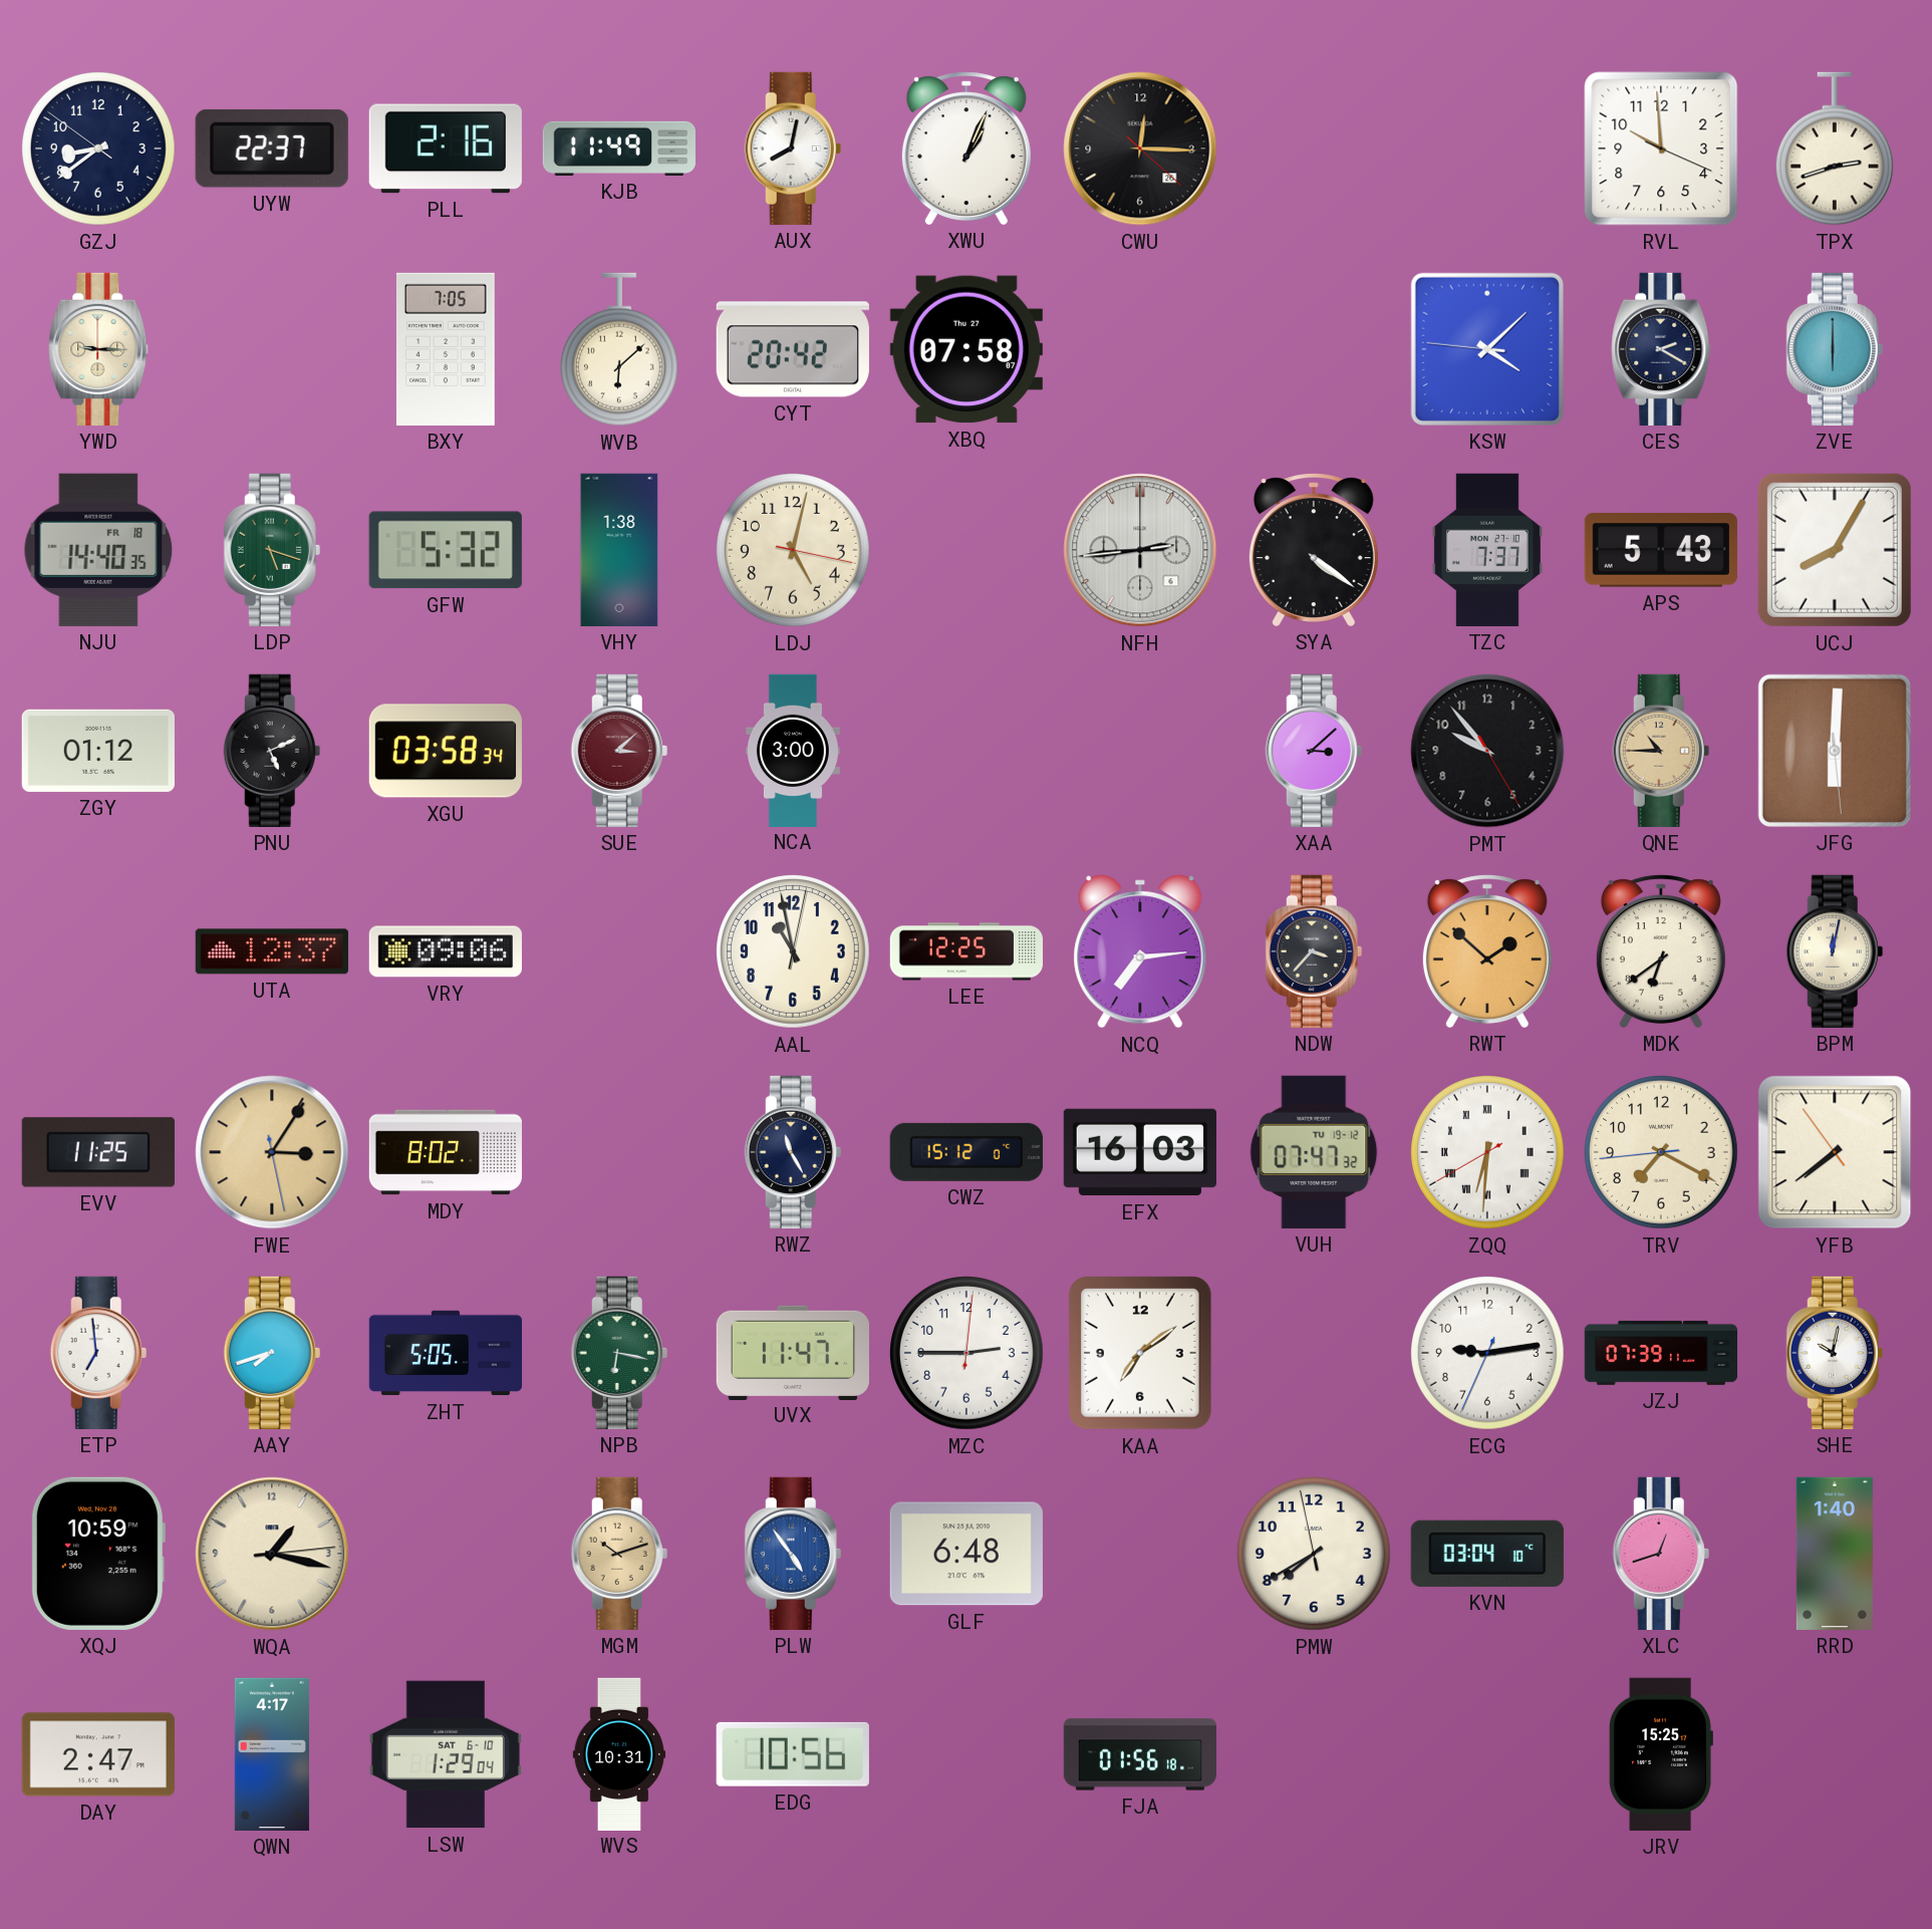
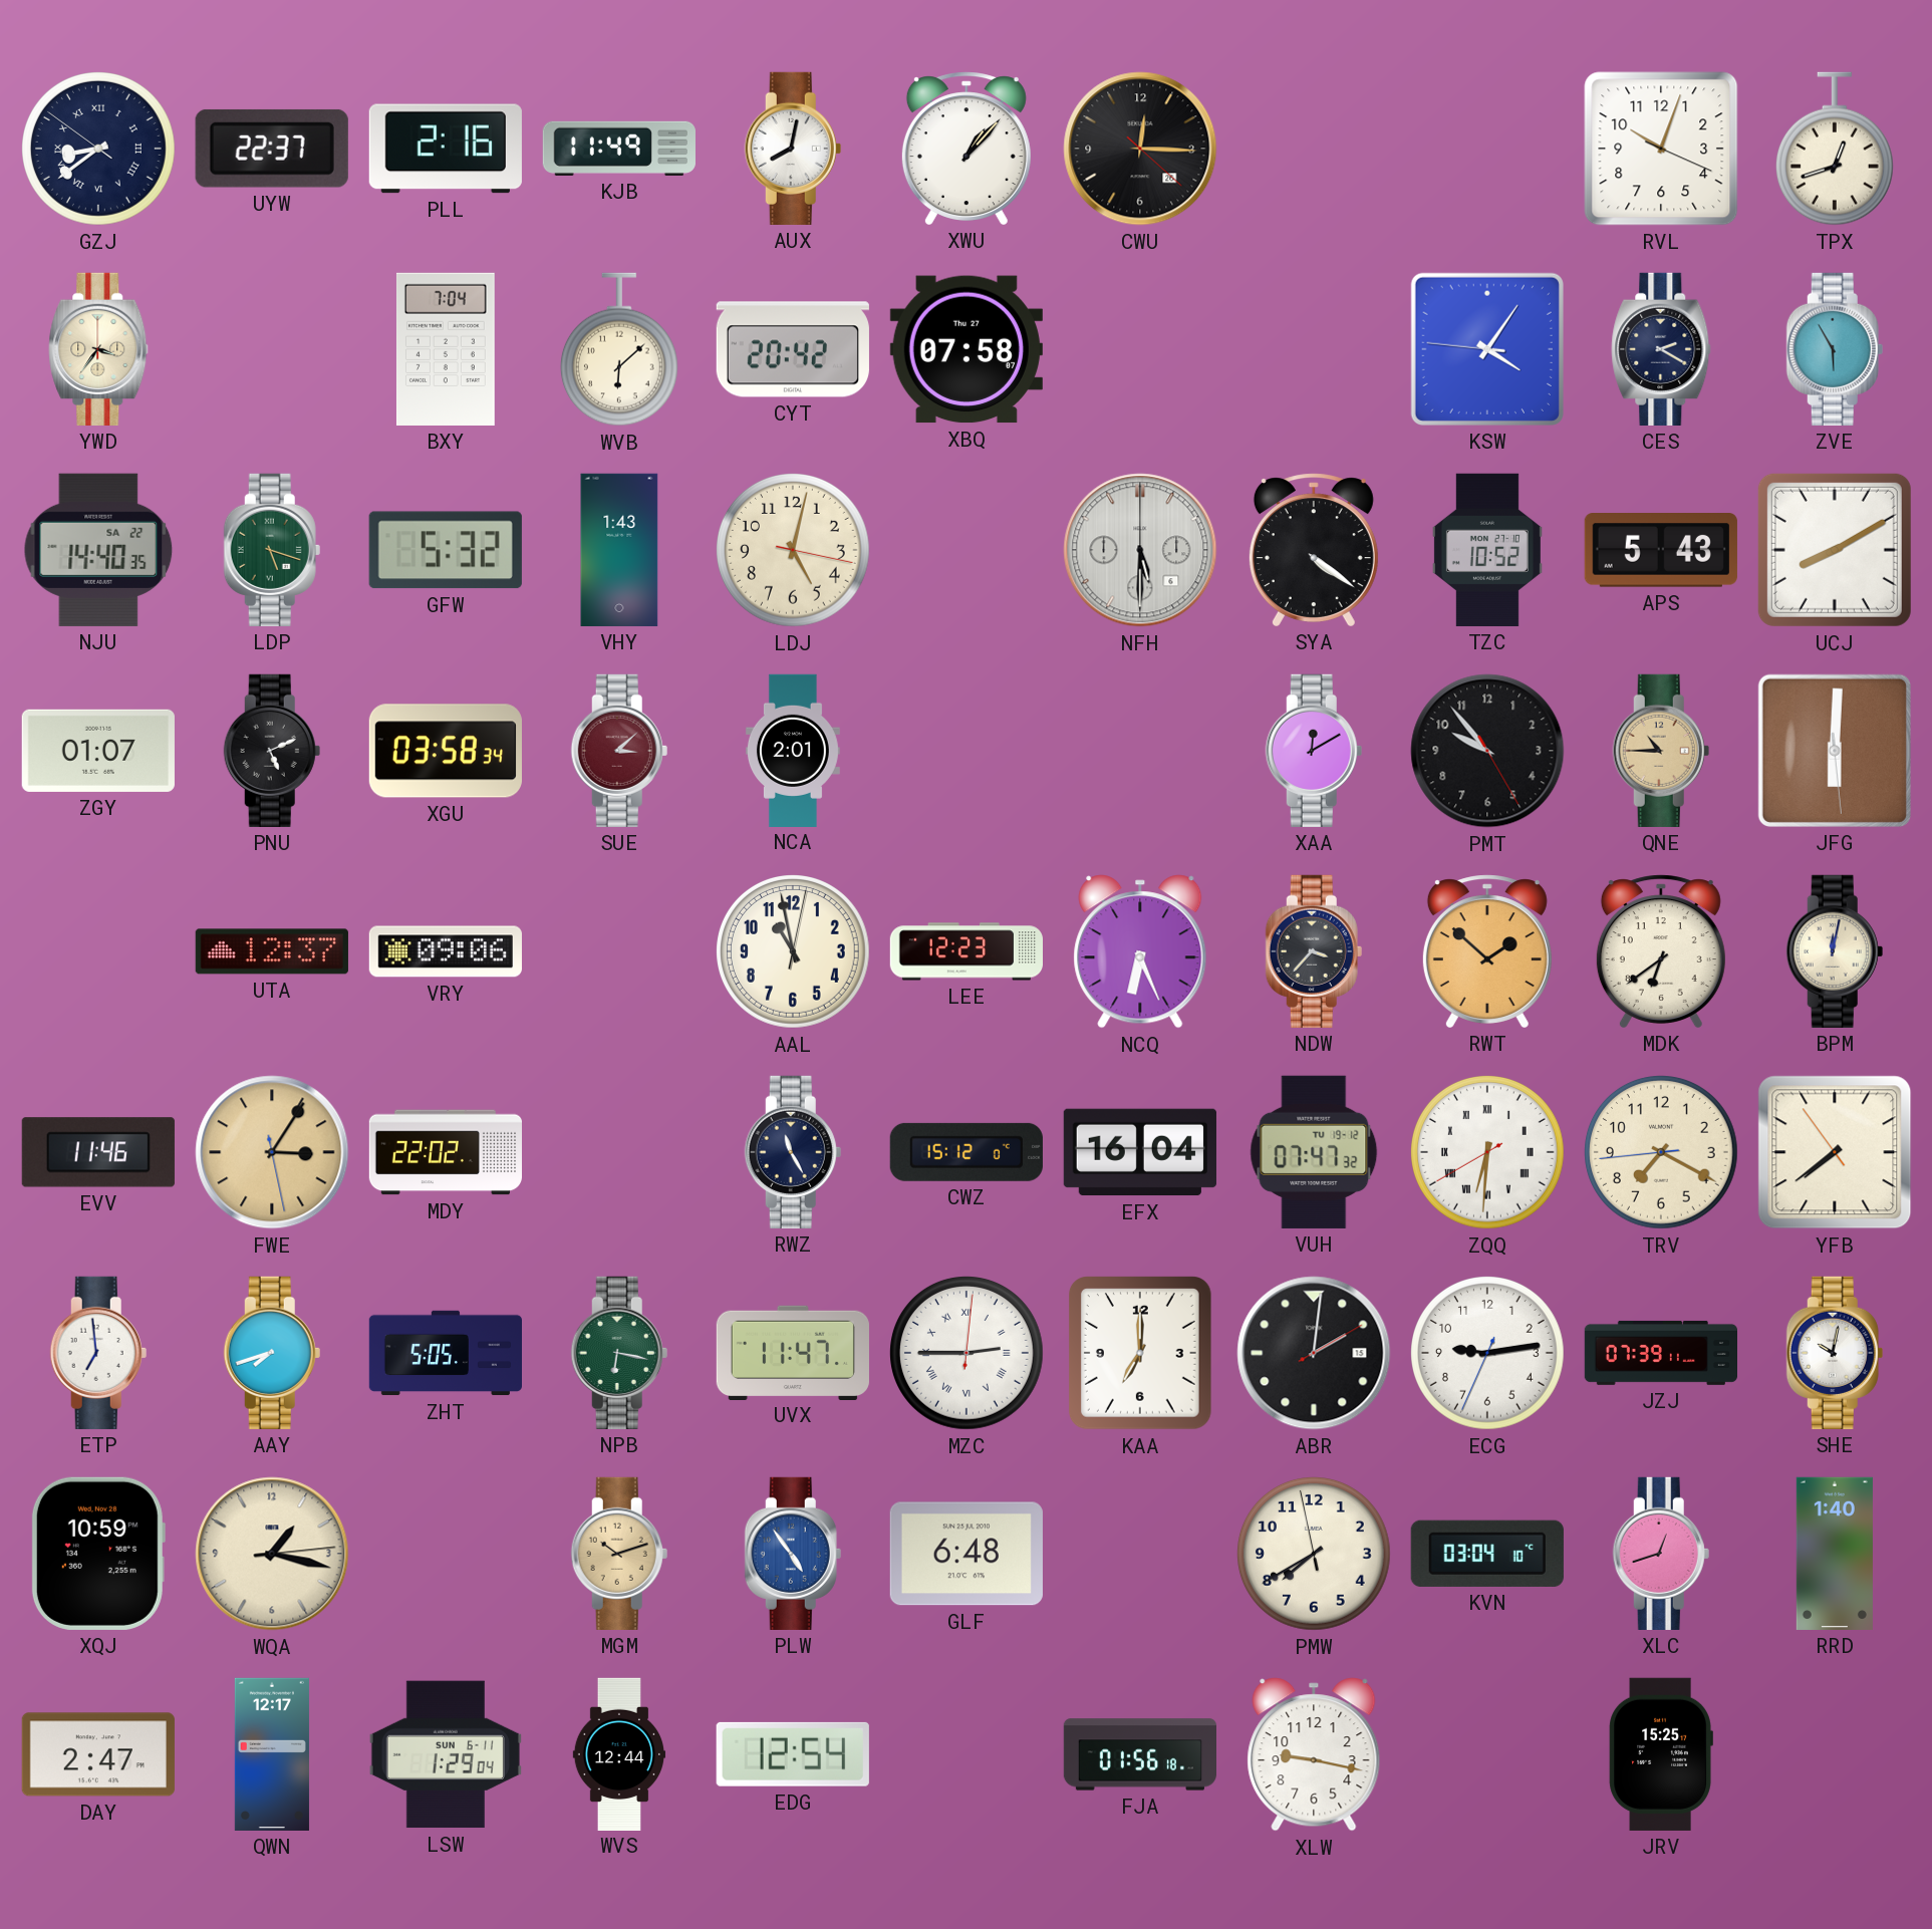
GZJ numerals: Arabic -> Roman (99, 150)
XWU: 1:04 -> 1:07 (967, 149)
RVL: 9:59 -> 10:03 (1661, 149)
TPX: 2:42 -> 12:42 (1835, 149)
YWD: 9:15 -> 3:36 (98, 349)
BXY: 7:05 -> 7:04 (446, 349)
KSW: 4:07 -> 4:05 (1487, 349)
ZVE: 6:00 -> 5:55 (1835, 349)
NJU date: FR 18 -> SA 22 (98, 550)
VHY: 1:38 -> 1:43 (619, 550)
NFH: 2:44 -> 5:30 (1140, 550)
TZC: 7:37 -> 10:52 (1487, 550)
UCJ: 8:05 -> 8:10 (1835, 550)
ZGY: 01:12 -> 01:07 (98, 751)
NCA: 3:00 -> 2:01 (793, 750)
XAA: 3:08 -> 12:10 (1314, 751)
LEE: 12:25 -> 12:23 (965, 951)
NCQ: 7:14 -> 6:26 (1140, 951)
EVV: 11:25 -> 11:46 (98, 1152)
MDY: 8:02 -> 22:02 (445, 1152)
EFX: 16:03 -> 16:04 (1140, 1152)
MZC numerals: Arabic -> Roman (968, 1354)
KAA: 7:09 -> 7:00 (1141, 1354)
ABR: none -> 2:01 (1314, 1353)
QWN: 4:17 -> 12:17 (272, 1754)
LSW date: SAT 6-10 -> SUN 6-11 (446, 1754)
WVS: 10:31 -> 12:44 (618, 1753)
EDG: 10:56 -> 12:54 (793, 1754)
XLW: none -> 9:17 (1314, 1754)
